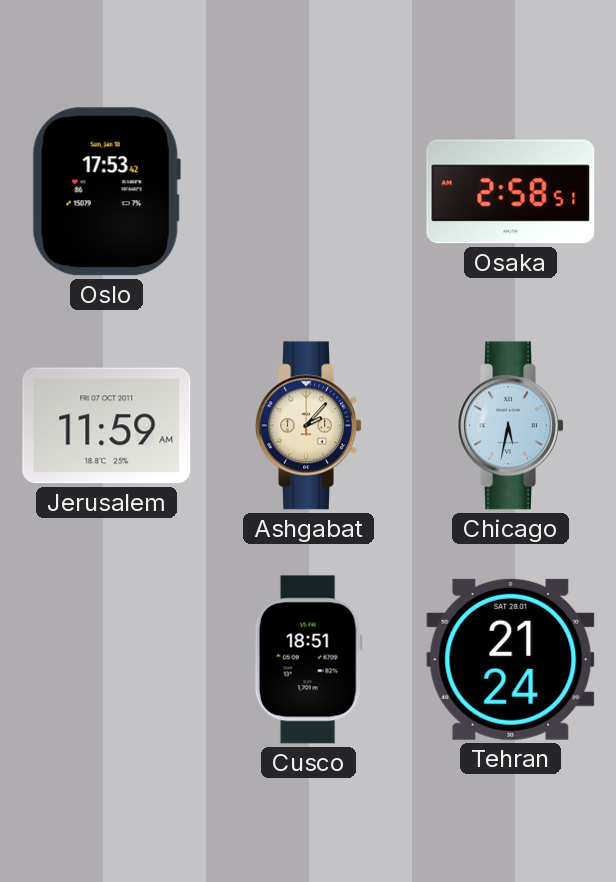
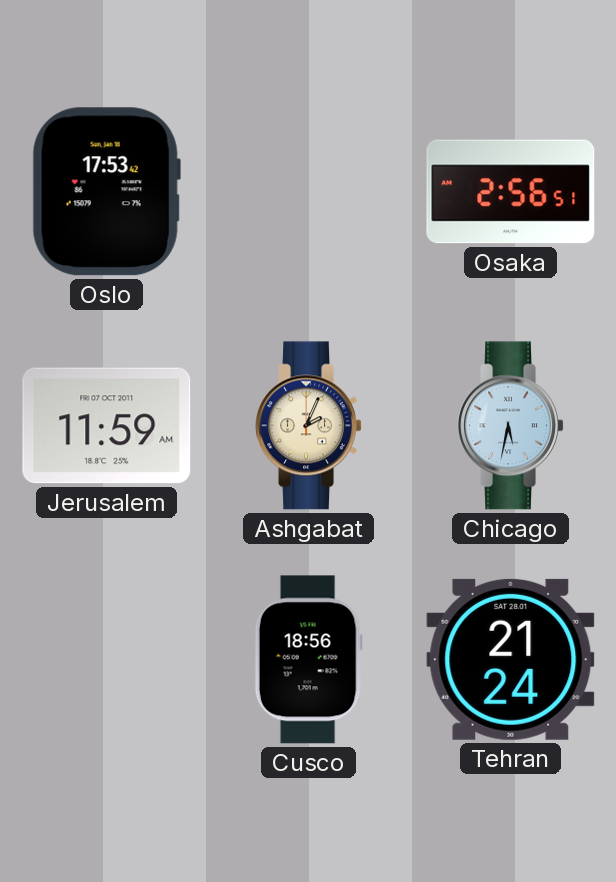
Osaka: 2:58 -> 2:56 (511, 192)
Ashgabat: 2:07 -> 2:04 (308, 426)
Cusco: 18:51 -> 18:56 (308, 660)
